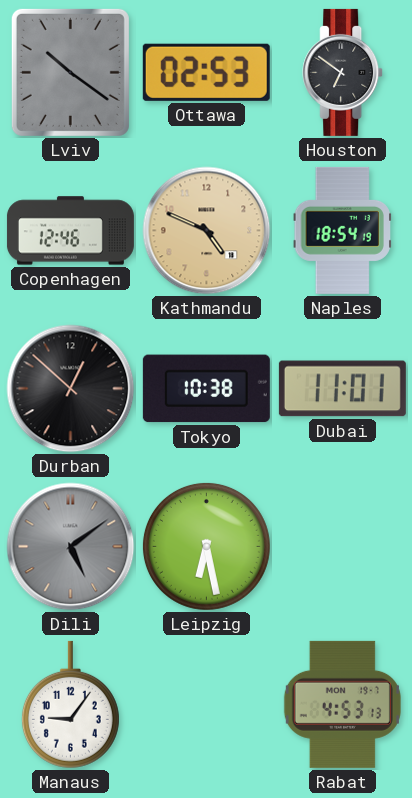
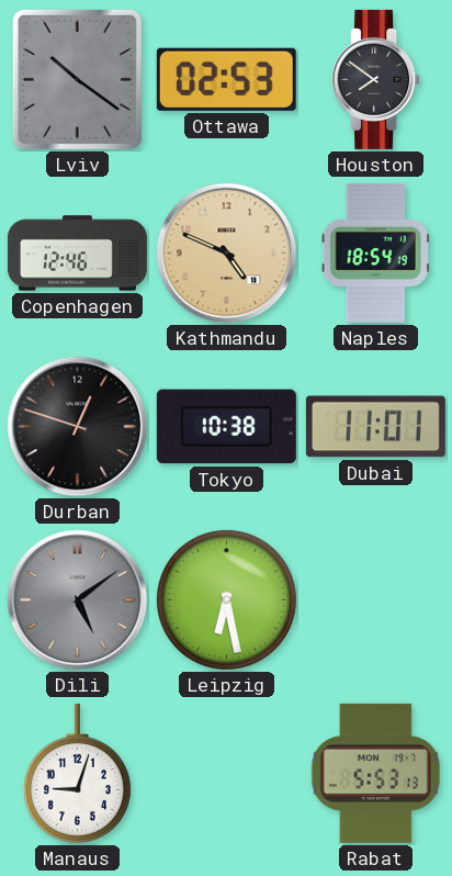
Houston: 6:51 -> 7:51 (376, 79)
Durban: 12:52 -> 12:48 (78, 427)
Manaus: 9:06 -> 9:03 (77, 774)
Rabat: 4:53 -> 5:53 (375, 773)
